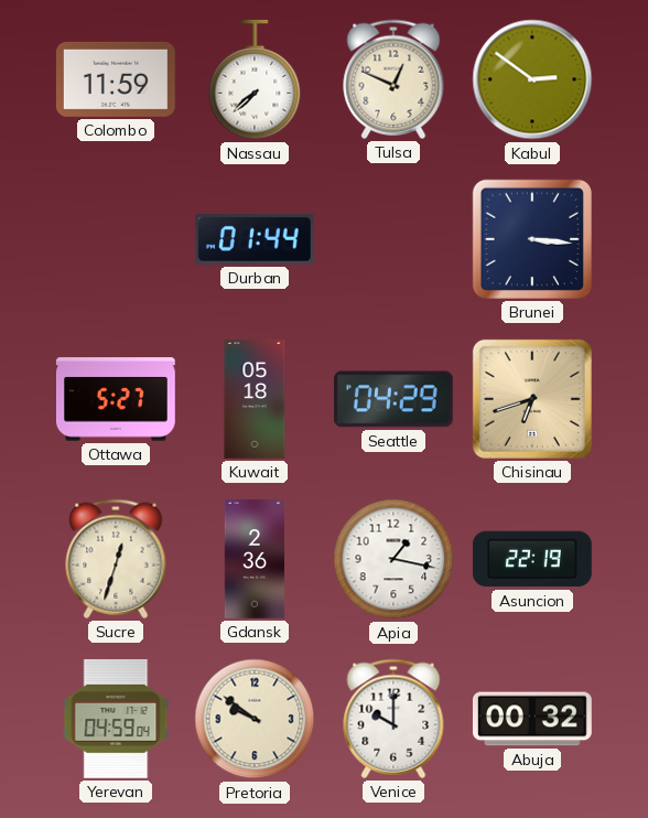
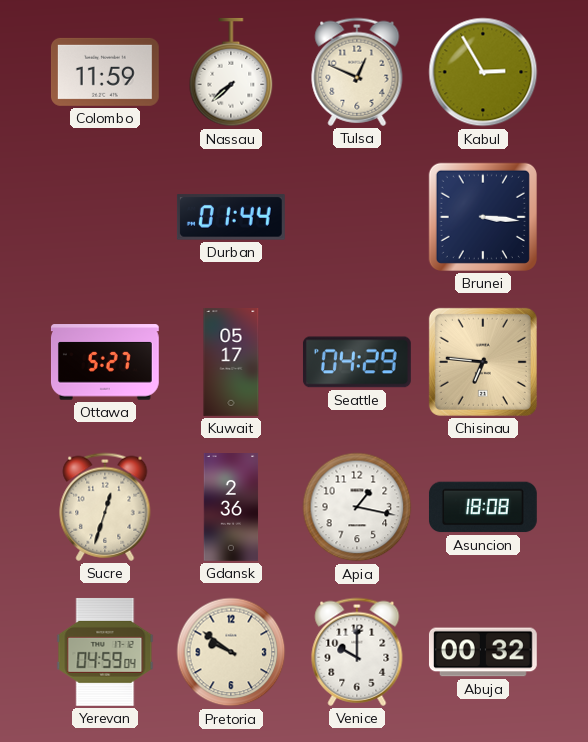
Kabul: 2:51 -> 2:55 (483, 72)
Kuwait: 05:18 -> 05:17 (231, 363)
Chisinau: 6:42 -> 6:46 (483, 362)
Asuncion: 22:19 -> 18:08 (483, 507)
